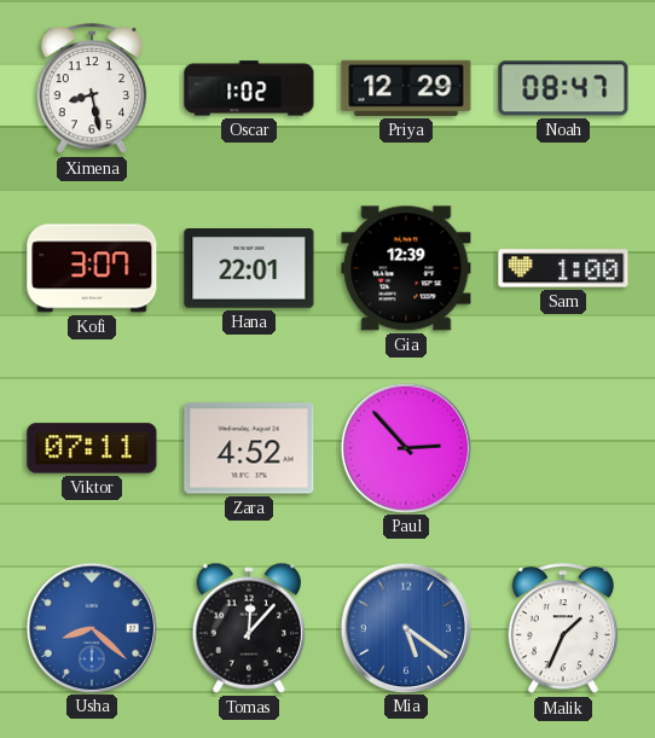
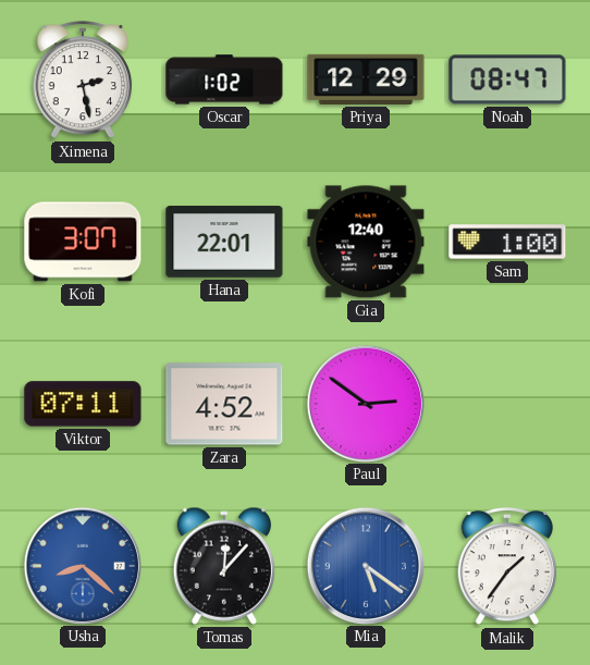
Ximena: 8:28 -> 2:28 (83, 81)
Gia: 12:39 -> 12:40 (366, 242)
Paul: 2:53 -> 2:51 (365, 403)
Malik: 1:34 -> 1:36 (507, 567)
